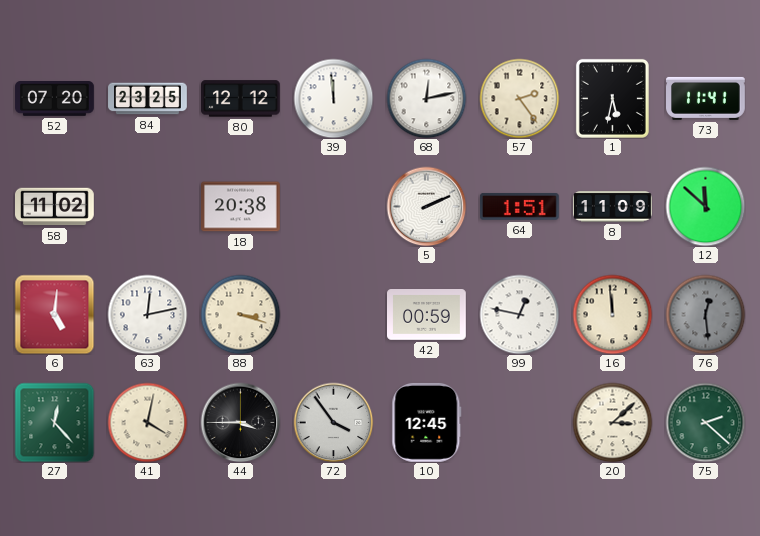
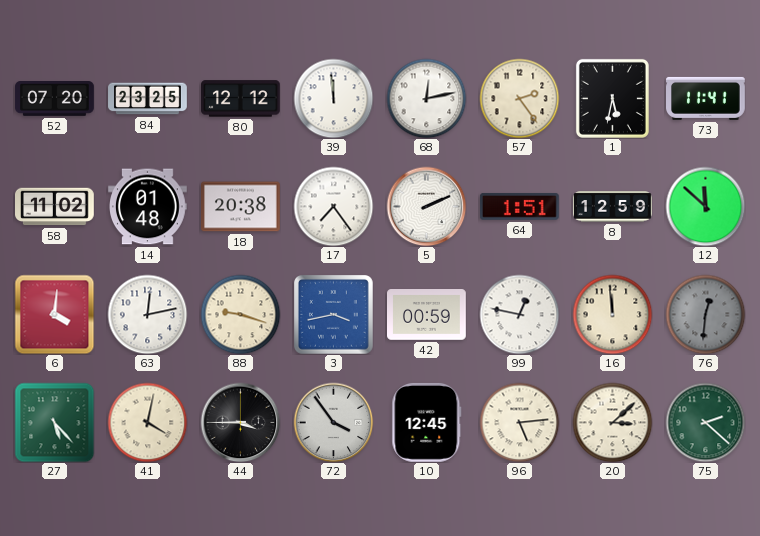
14: none -> 01:48 (148, 207)
17: none -> 7:24 (333, 206)
8: 11:09 -> 12:59 (613, 207)
6: 5:01 -> 4:01 (54, 314)
88: 3:18 -> 9:18 (240, 314)
3: none -> 3:43 (334, 315)
76: 12:29 -> 12:31 (705, 314)
27: 12:23 -> 5:23 (54, 422)
96: none -> 5:14 (519, 422)
